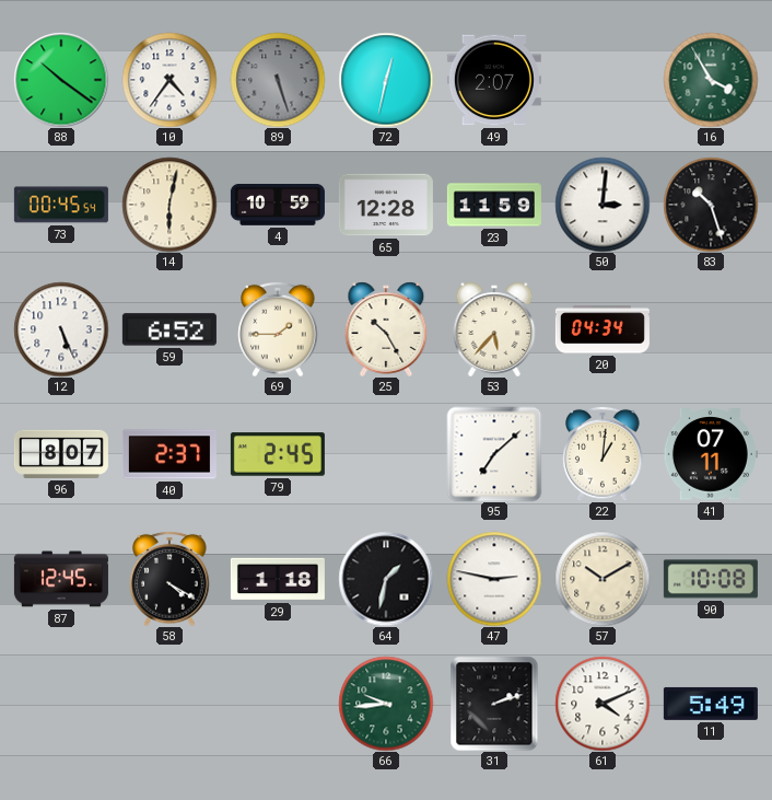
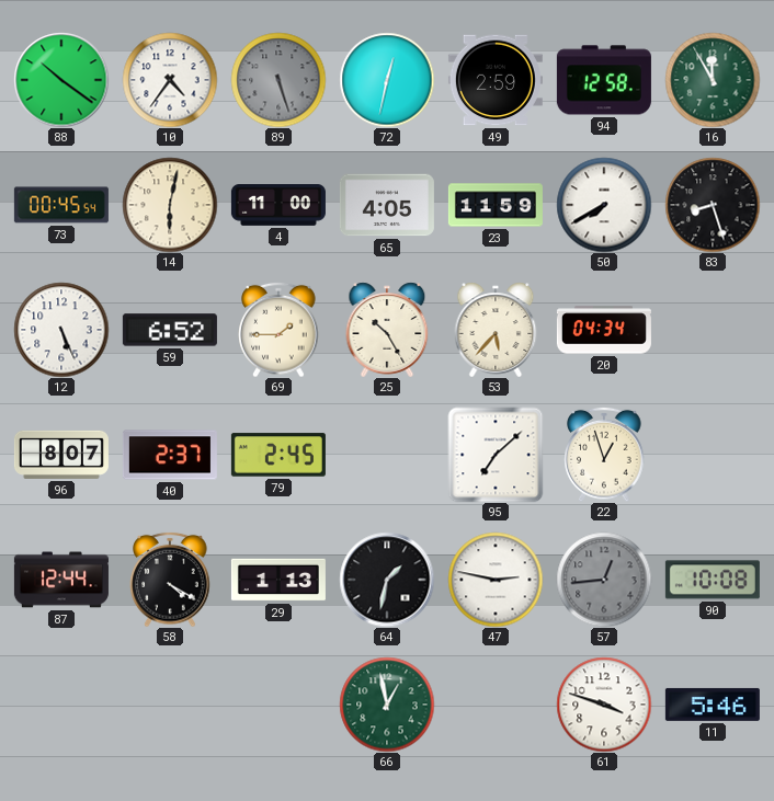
49: 2:07 -> 2:59 (496, 80)
94: none -> 12:58 (604, 80)
16: 3:55 -> 11:55 (713, 80)
4: 10:59 -> 11:00 (278, 206)
65: 12:28 -> 4:05 (387, 205)
50: 3:01 -> 7:40 (604, 205)
83: 10:27 -> 8:27 (713, 205)
22: 1:01 -> 12:57 (604, 455)
41: 07:11 -> none (711, 455)
87: 12:45 -> 12:44 (61, 580)
29: 1:18 -> 1:13 (278, 580)
57: 10:10 -> 12:44 (604, 580)
57 dial: cream -> grey (604, 580)
66: 9:44 -> 12:58 (387, 705)
31: 2:12 -> none (494, 704)
61: 4:11 -> 3:48 (604, 705)
11: 5:49 -> 5:46 (713, 705)
